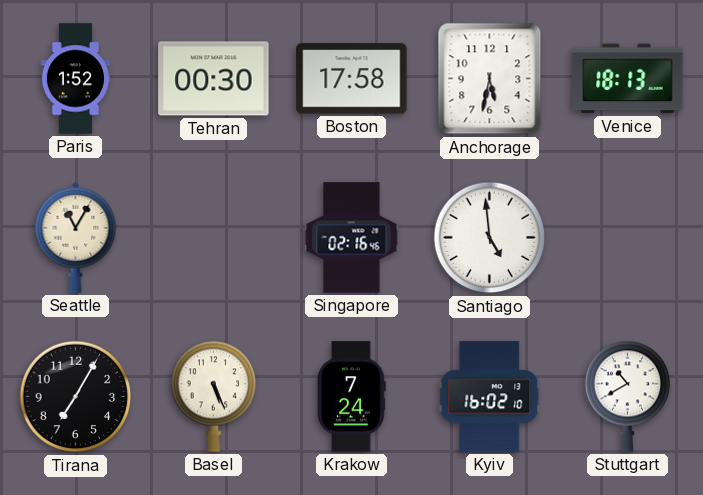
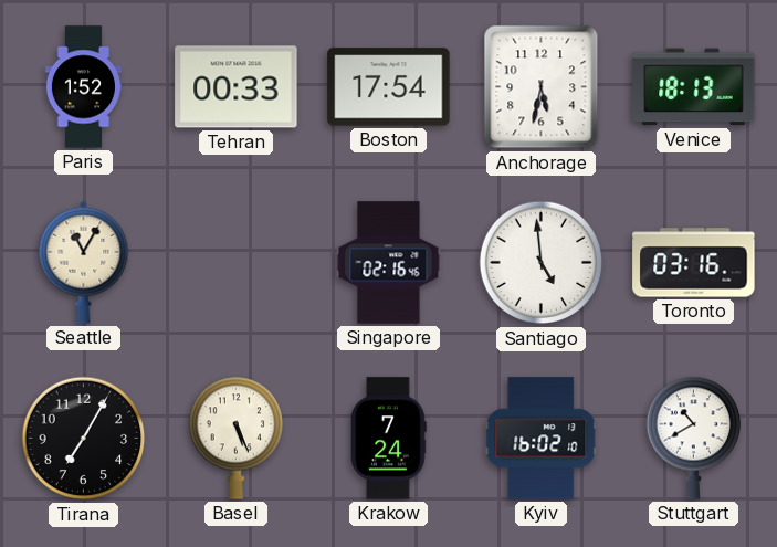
Tehran: 00:30 -> 00:33 (237, 87)
Boston: 17:58 -> 17:54 (389, 87)
Toronto: none -> 03:16 (694, 263)
